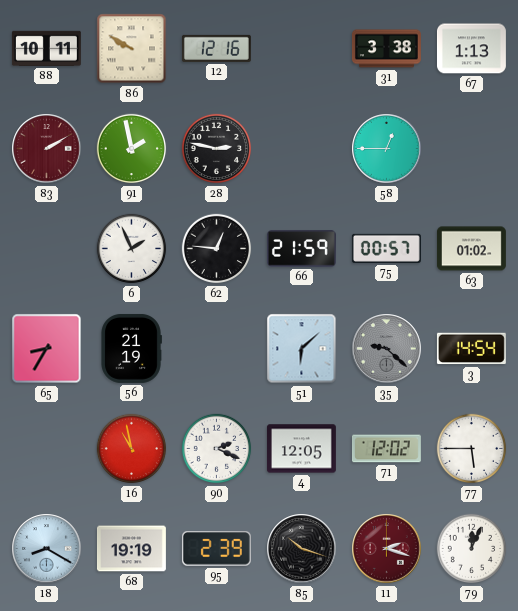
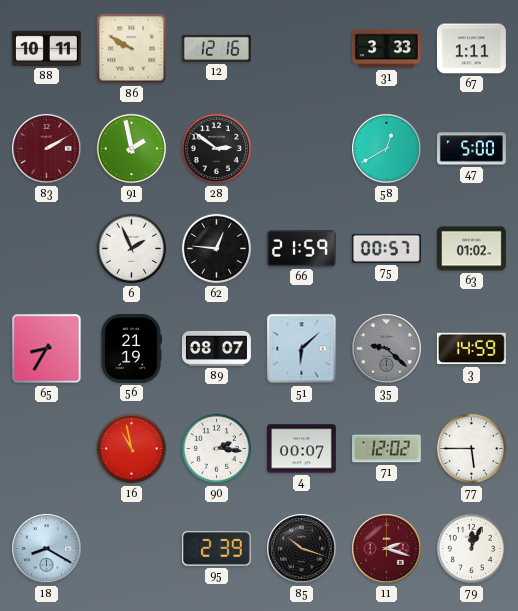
31: 3:38 -> 3:33 (386, 49)
67: 1:13 -> 1:11 (471, 49)
28: 2:47 -> 2:51 (217, 149)
58: 12:45 -> 12:40 (387, 149)
47: none -> 5:00 (471, 149)
89: none -> 08:07 (216, 348)
3: 14:54 -> 14:59 (471, 349)
90: 2:19 -> 2:16 (217, 449)
4: 12:05 -> 00:07 (301, 449)
68: 19:19 -> none (131, 549)
